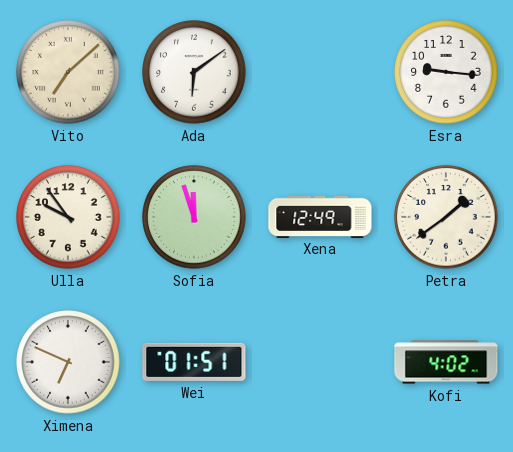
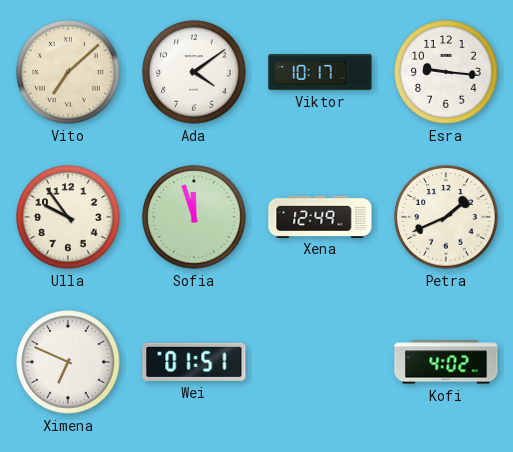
Ada: 6:09 -> 4:09 (194, 72)
Viktor: none -> 10:17 (320, 72)
Petra: 1:39 -> 1:41 (446, 217)
